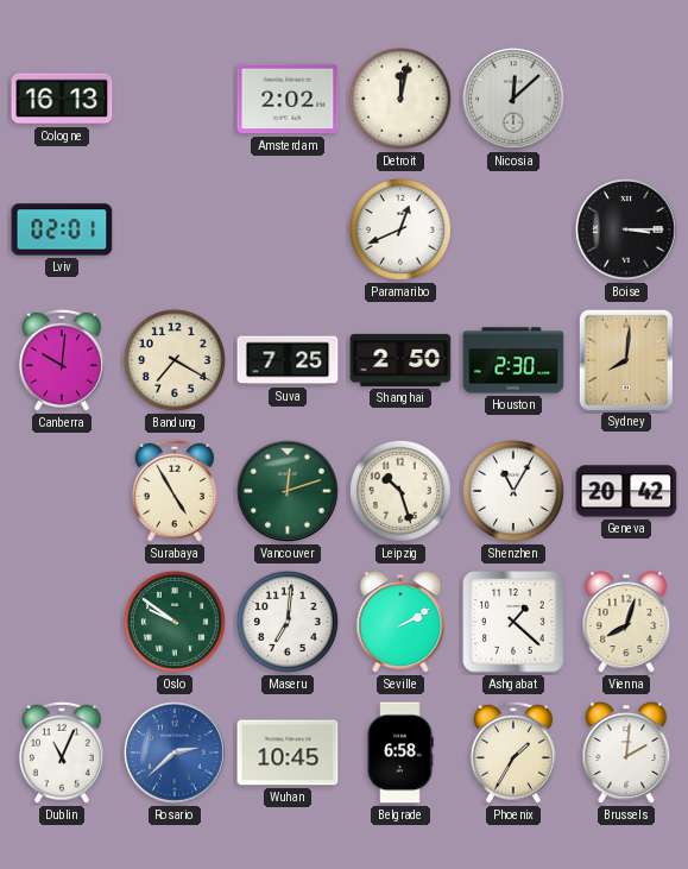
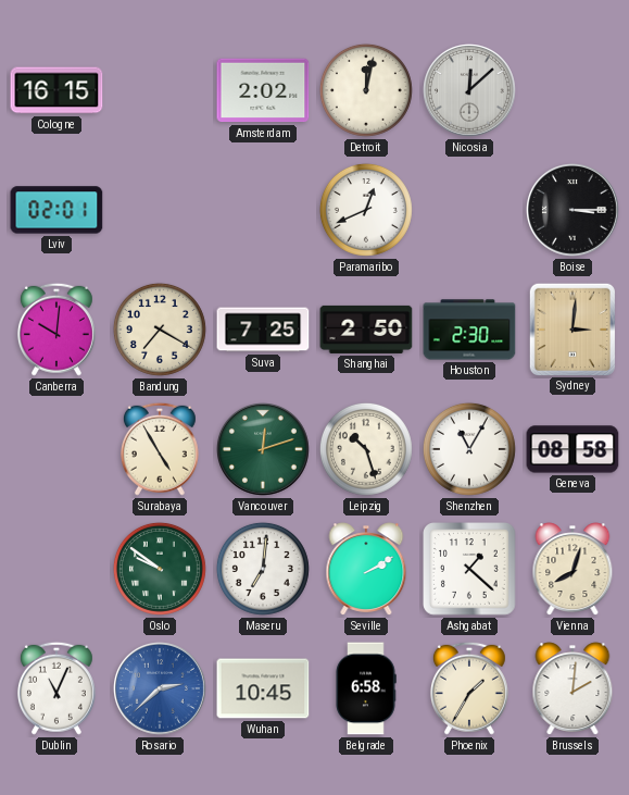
Cologne: 16:13 -> 16:15 (56, 90)
Sydney: 8:01 -> 3:01 (573, 328)
Geneva: 20:42 -> 08:58 (573, 449)
